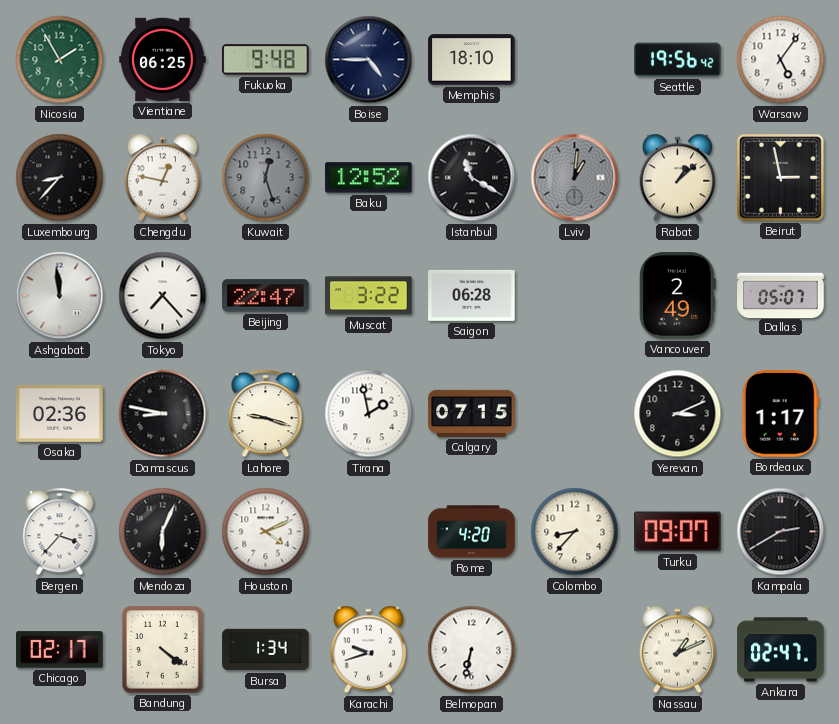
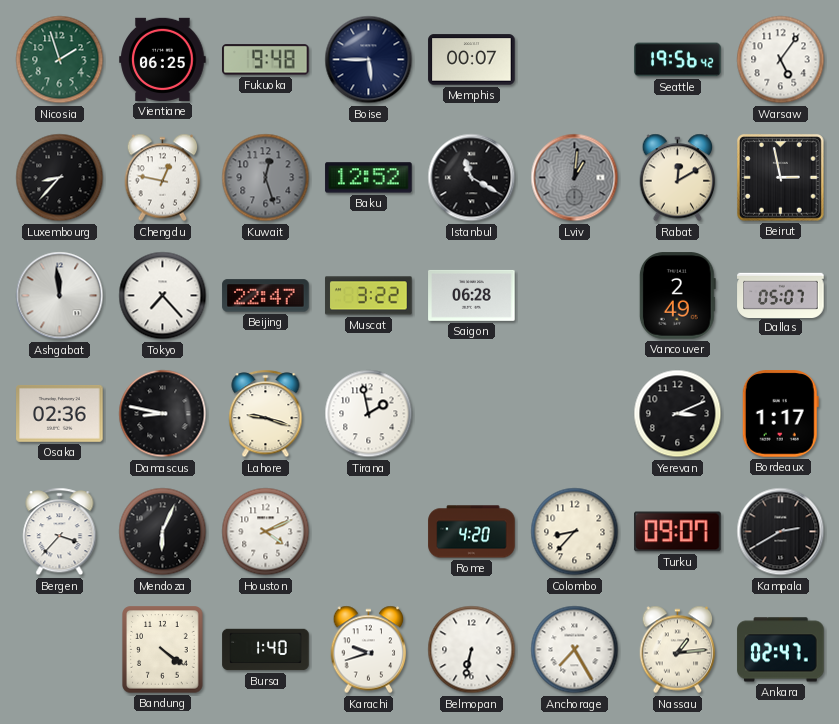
Nicosia: 1:55 -> 1:57 (60, 60)
Boise: 4:45 -> 5:45 (369, 60)
Memphis: 18:10 -> 00:07 (472, 60)
Rabat: 1:08 -> 12:10 (678, 178)
Calgary: 07:15 -> none (472, 413)
Chicago: 02:17 -> none (60, 650)
Bursa: 1:34 -> 1:40 (266, 650)
Anchorage: none -> 7:25 (575, 650)
Nassau: 1:11 -> 1:14 (678, 650)
